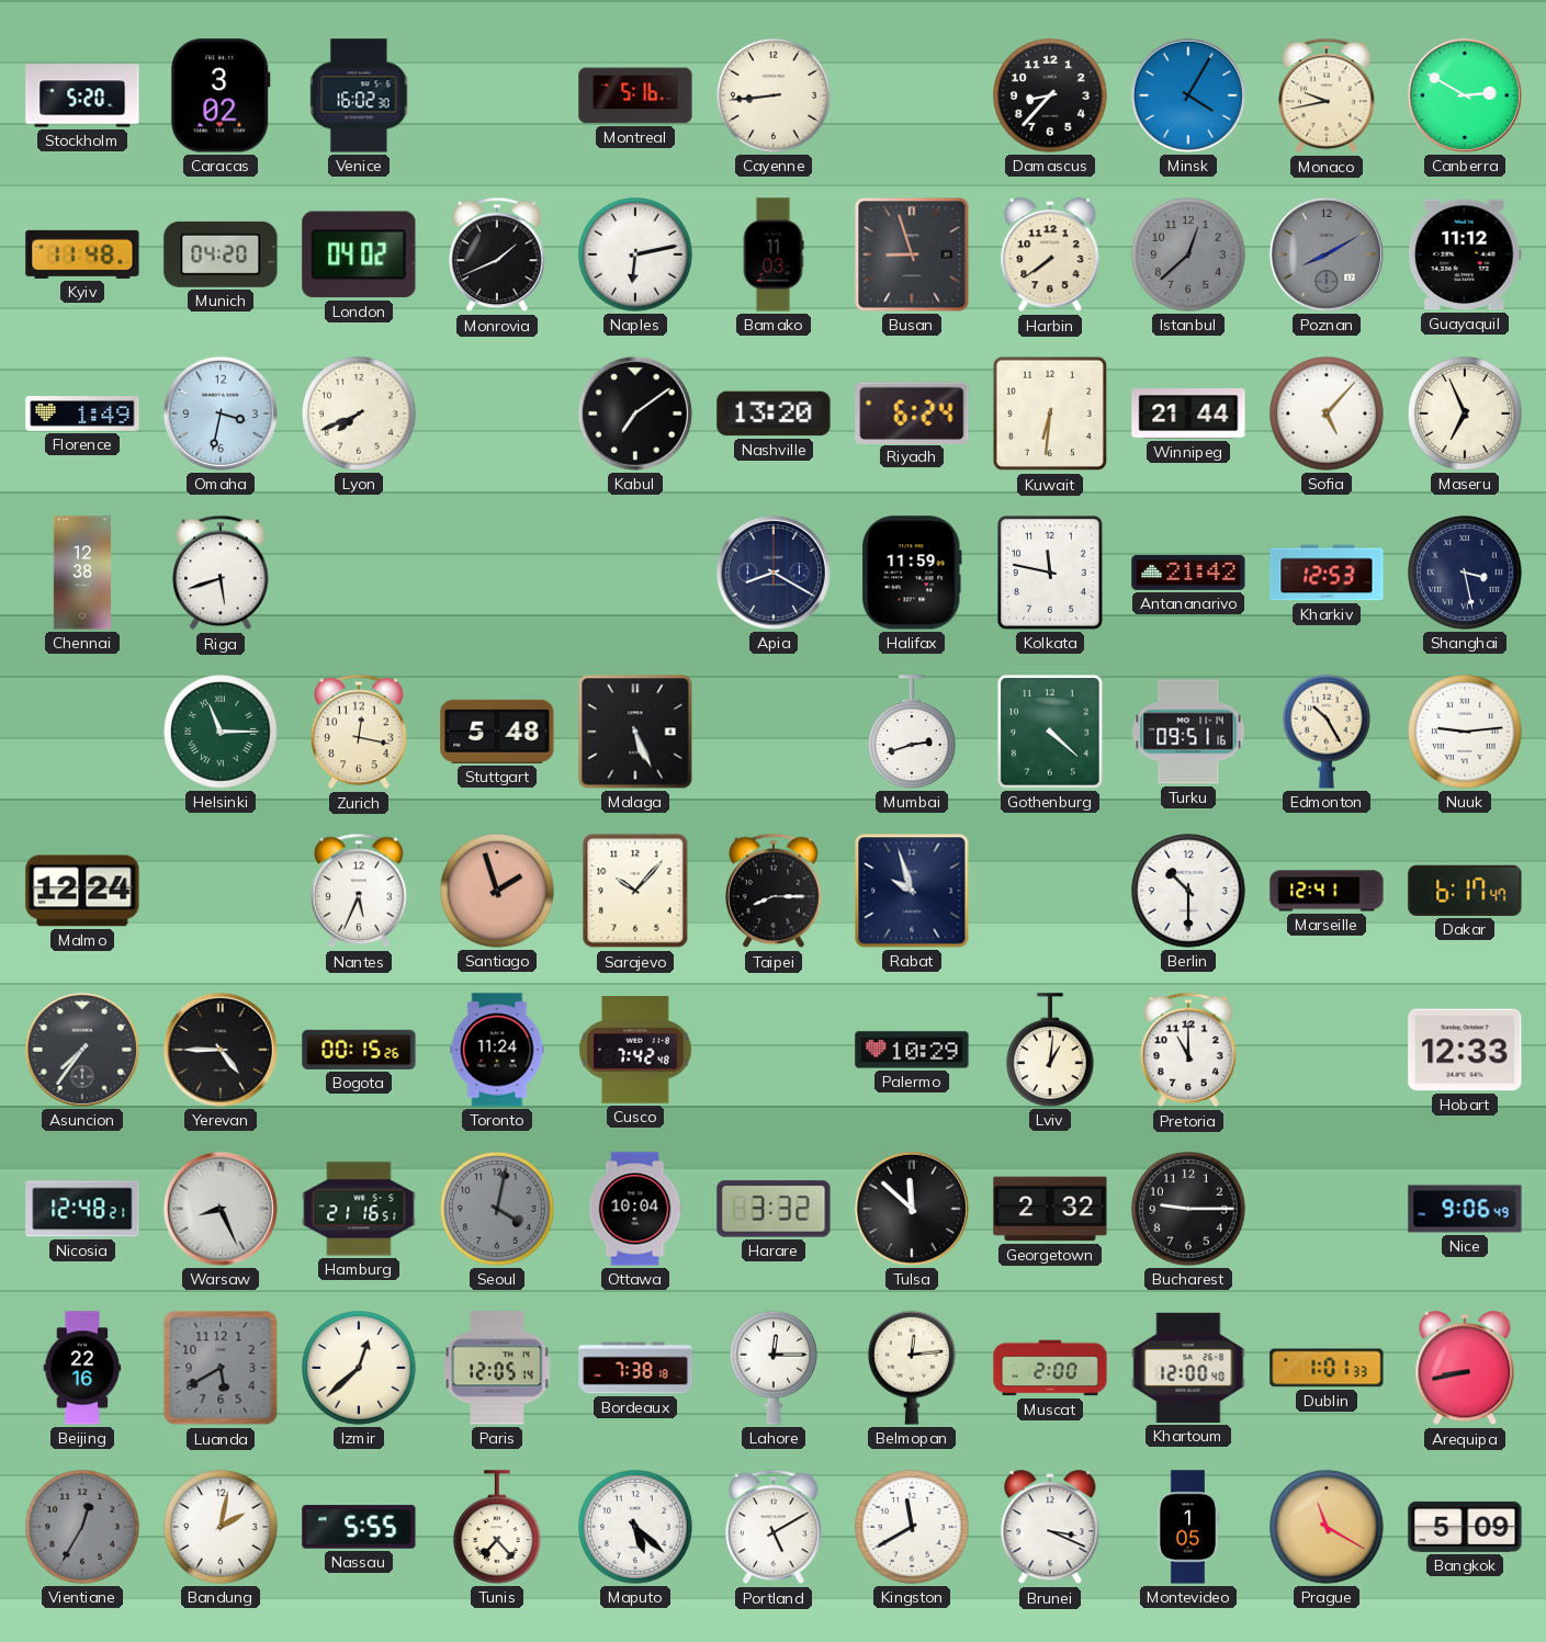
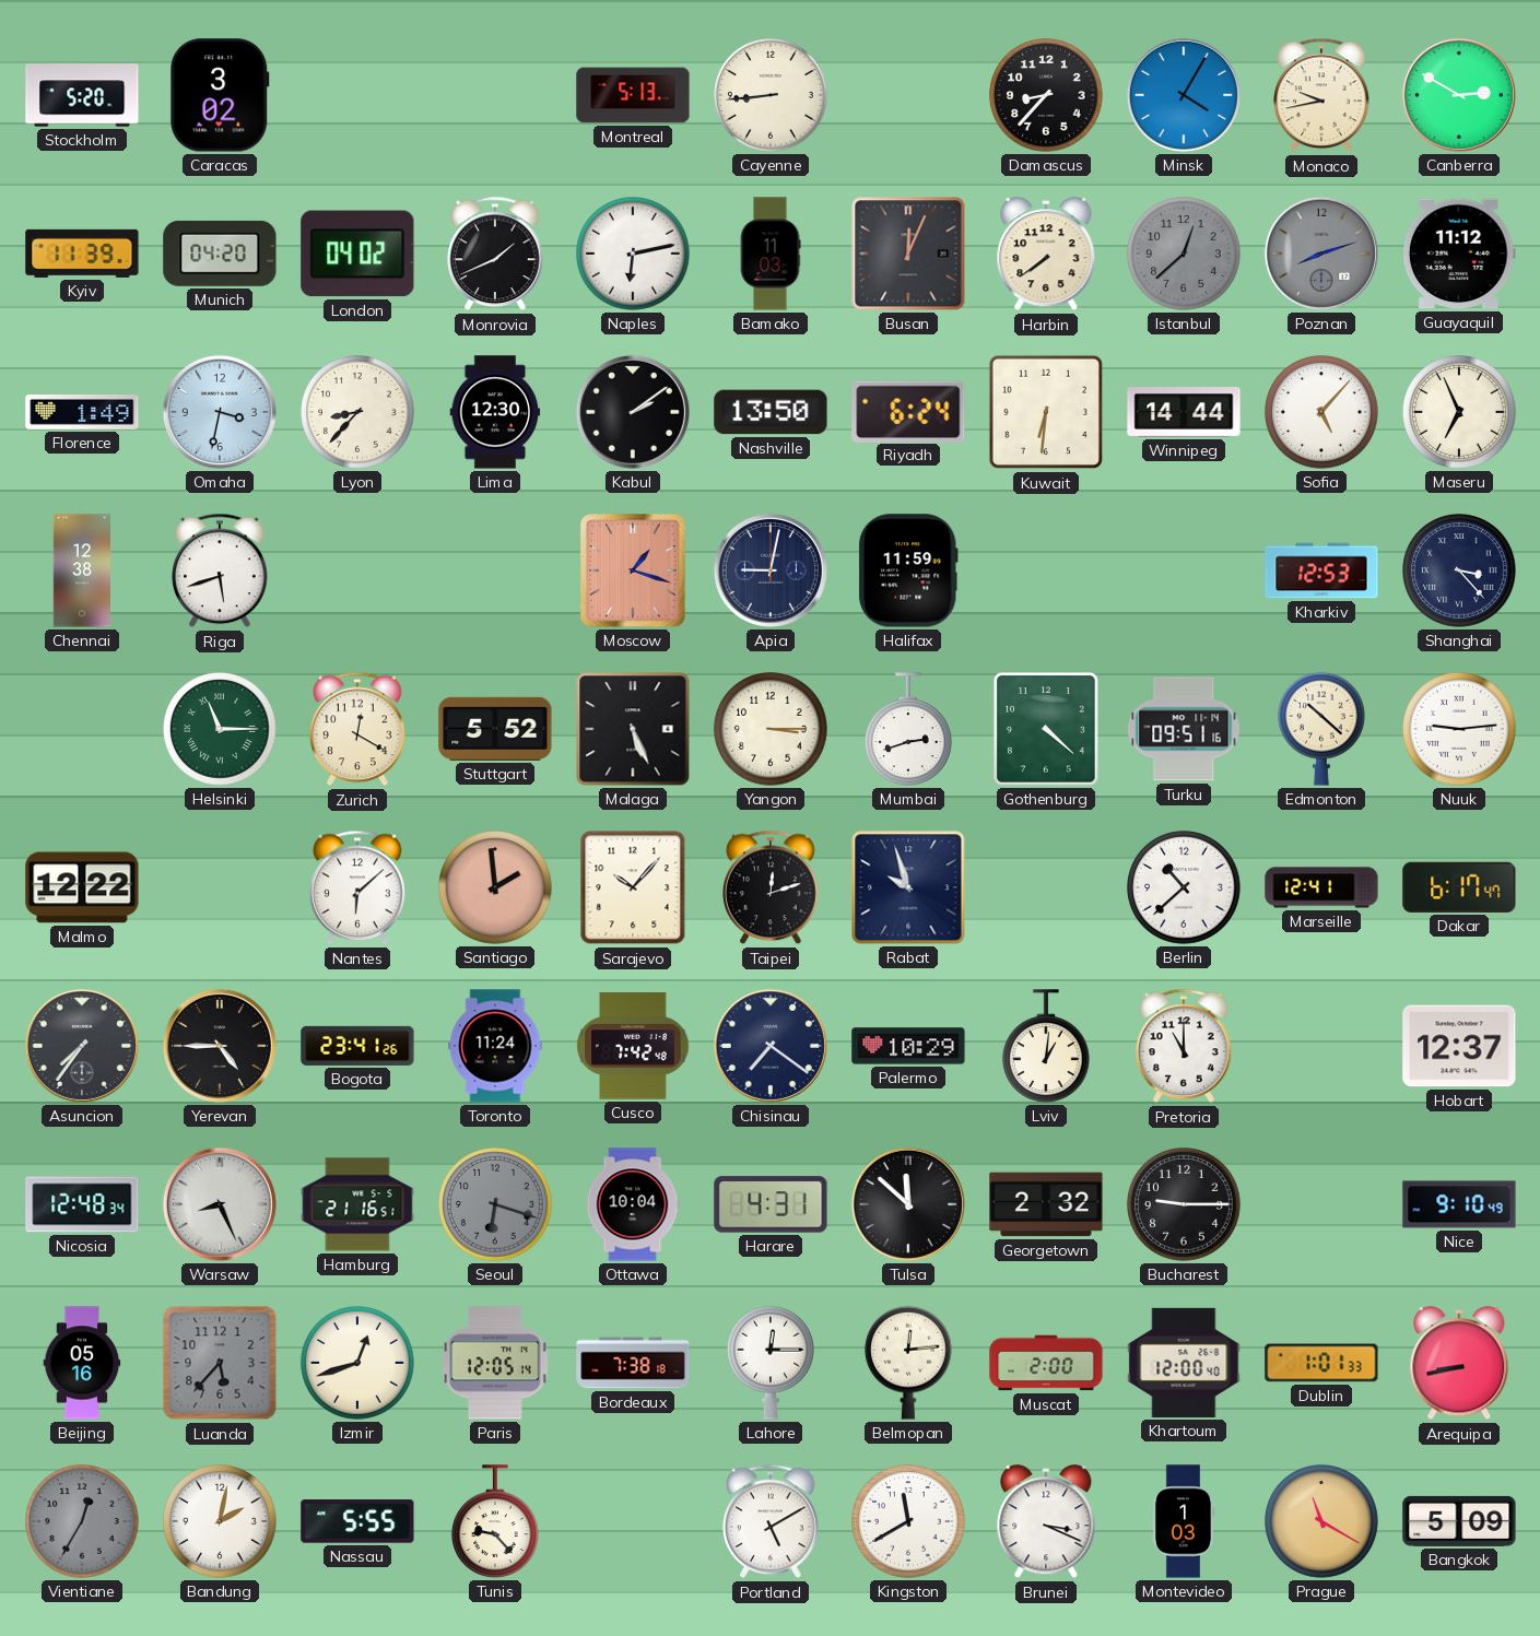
Venice: 16:02 -> none (359, 95)
Montreal: 5:16 -> 5:13 (633, 95)
Kyiv: 11:48 -> 11:39 (82, 254)
Busan: 8:57 -> 12:04 (908, 254)
Poznan: 8:10 -> 8:12 (1321, 254)
Lyon: 7:41 -> 8:37 (357, 412)
Lima: none -> 12:30 (495, 412)
Kabul: 7:09 -> 2:09 (633, 412)
Nashville: 13:20 -> 13:50 (771, 412)
Winnipeg: 21:44 -> 14:44 (1184, 412)
Moscow: none -> 1:18 (633, 570)
Apia: 8:20 -> 9:02 (771, 570)
Kolkata: 11:47 -> none (1050, 574)
Antananarivo: 21:42 -> none (1188, 573)
Shanghai: 3:28 -> 3:23 (1459, 570)
Zurich: 12:17 -> 12:20 (357, 729)
Stuttgart: 5:48 -> 5:52 (495, 729)
Yangon: none -> 3:15 (771, 729)
Edmonton: 10:25 -> 10:22 (1322, 729)
Malmo: 12:24 -> 12:22 (82, 887)
Nantes: 5:34 -> 6:08 (357, 887)
Santiago: 1:57 -> 1:59 (495, 887)
Taipei: 8:15 -> 12:12 (771, 887)
Berlin: 10:30 -> 10:38 (1184, 887)
Bogota: 00:15 -> 23:41 (357, 1046)
Chisinau: none -> 7:21 (771, 1046)
Hobart: 12:33 -> 12:37 (1459, 1046)
Nicosia: 12:48:21 -> 12:48:34 (82, 1204)
Seoul: 4:02 -> 6:18 (495, 1204)
Harare: 3:32 -> 4:31 (771, 1204)
Nice: 9:06 -> 9:10 (1459, 1204)
Beijing: 22:16 -> 05:16 (82, 1363)
Luanda: 5:40 -> 5:37 (220, 1363)
Izmir: 12:38 -> 12:42 (357, 1363)
Tunis: 7:23 -> 9:23 (496, 1521)
Maputo: 5:22 -> none (635, 1527)
Montevideo: 1:05 -> 1:03 (1184, 1521)
